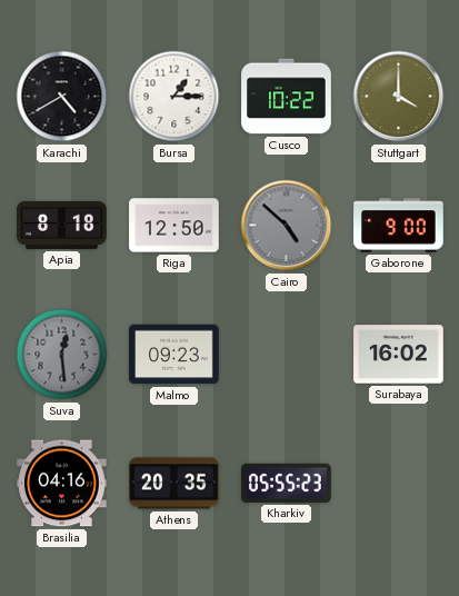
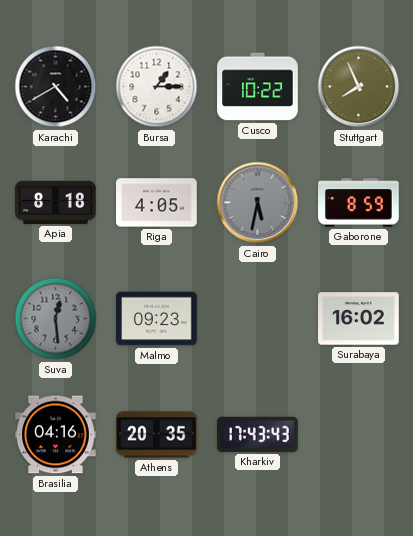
Stuttgart: 4:00 -> 7:56 (359, 87)
Riga: 12:50 -> 4:05 (157, 203)
Cairo: 4:52 -> 5:32 (258, 203)
Gaborone: 9:00 -> 8:59 (359, 203)
Kharkiv: 05:55 -> 17:43 (258, 434)
